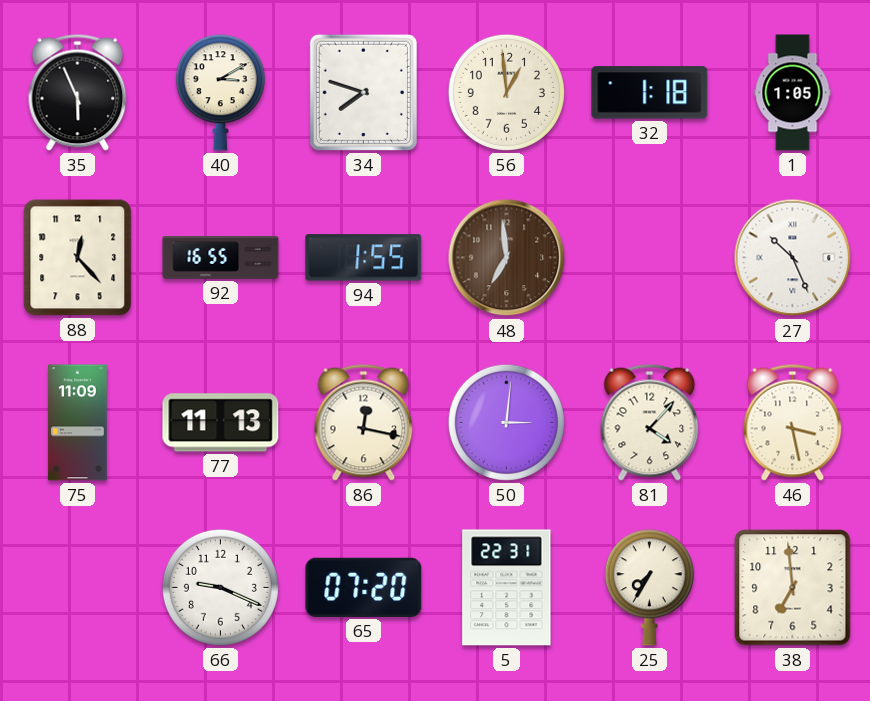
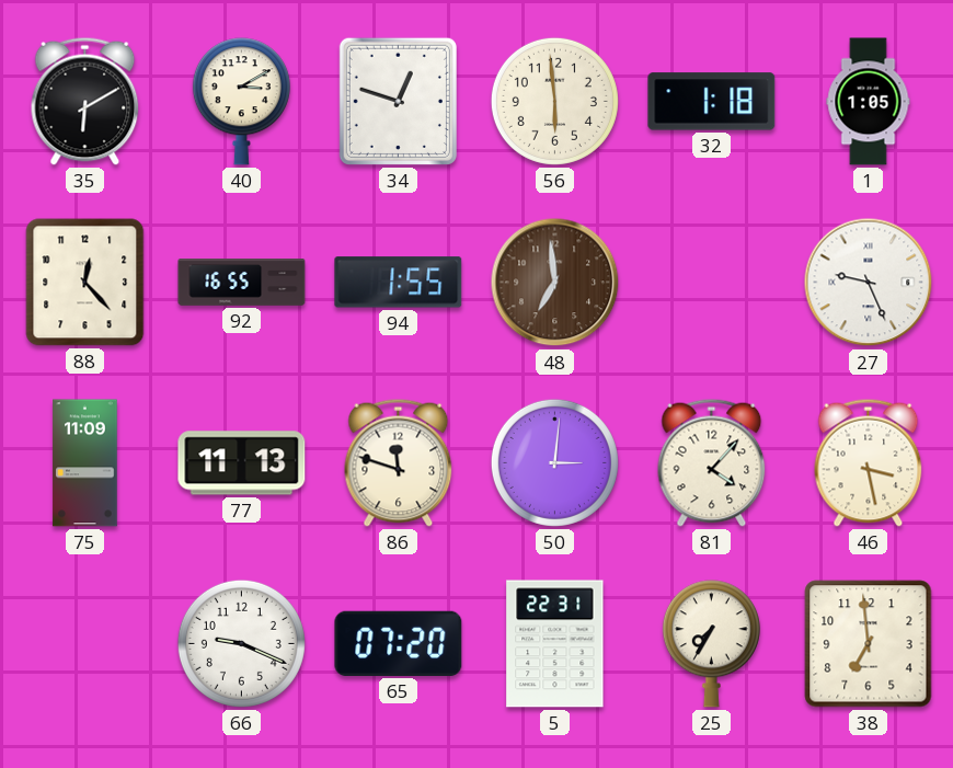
35: 5:56 -> 6:10 (85, 101)
34: 7:48 -> 12:48 (398, 101)
56: 12:59 -> 5:59 (554, 101)
27: 10:26 -> 9:26 (869, 283)
86: 12:17 -> 11:48 (399, 462)
